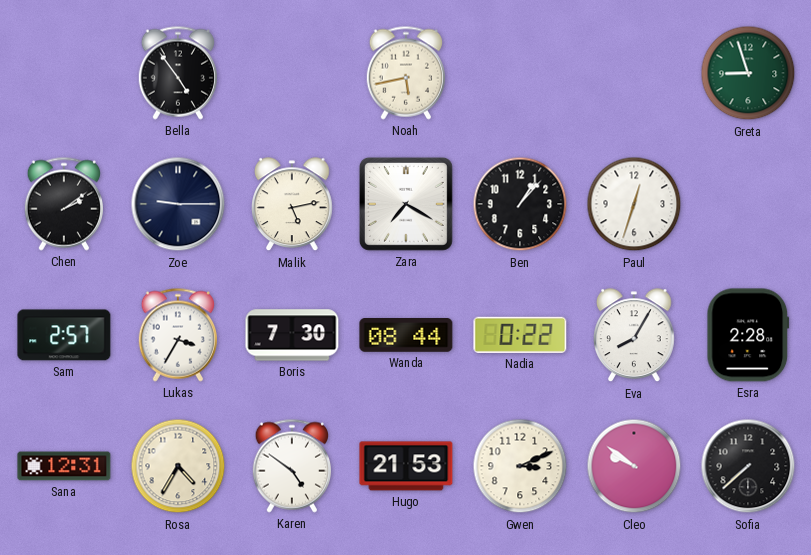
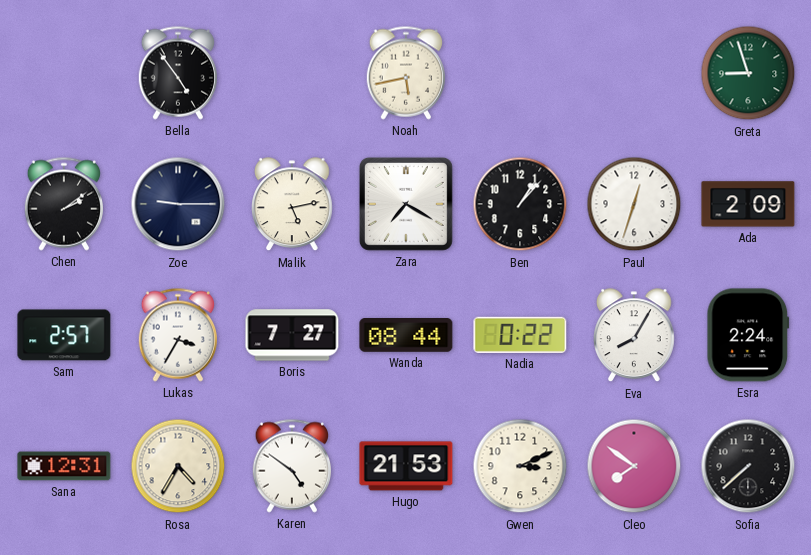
Ada: none -> 2:09 (748, 204)
Boris: 7:30 -> 7:27 (292, 335)
Esra: 2:28 -> 2:24 (748, 335)
Cleo: 9:51 -> 7:51 (634, 466)
